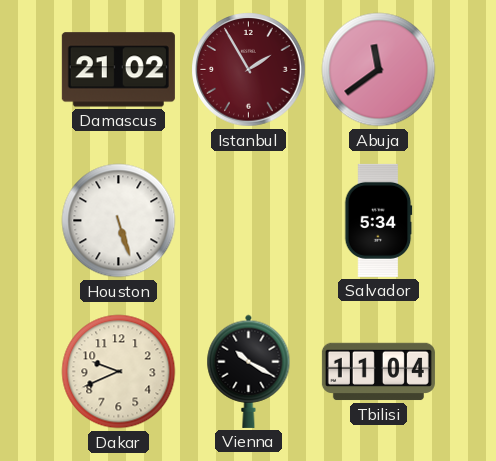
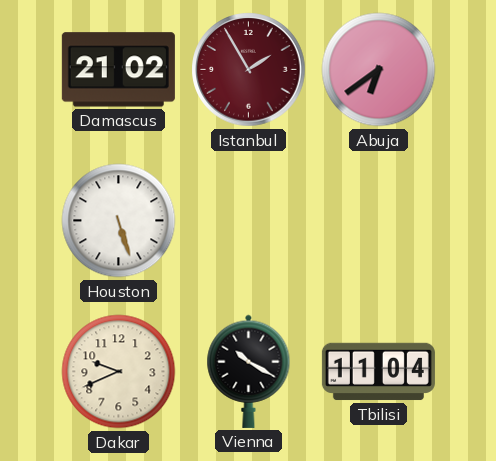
Abuja: 11:39 -> 6:39 (379, 70)
Salvador: 5:34 -> none (378, 220)
